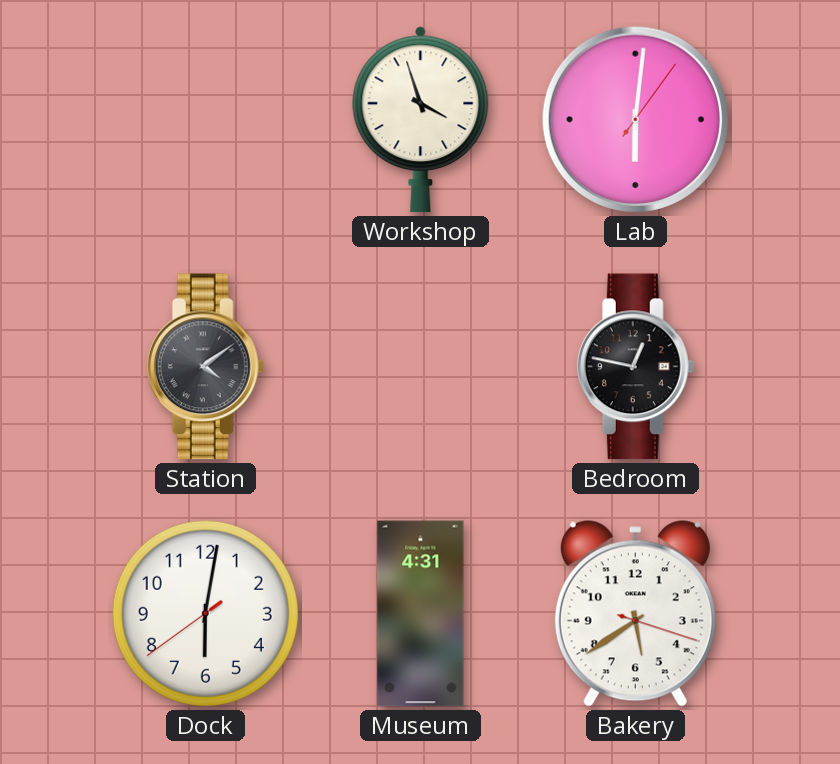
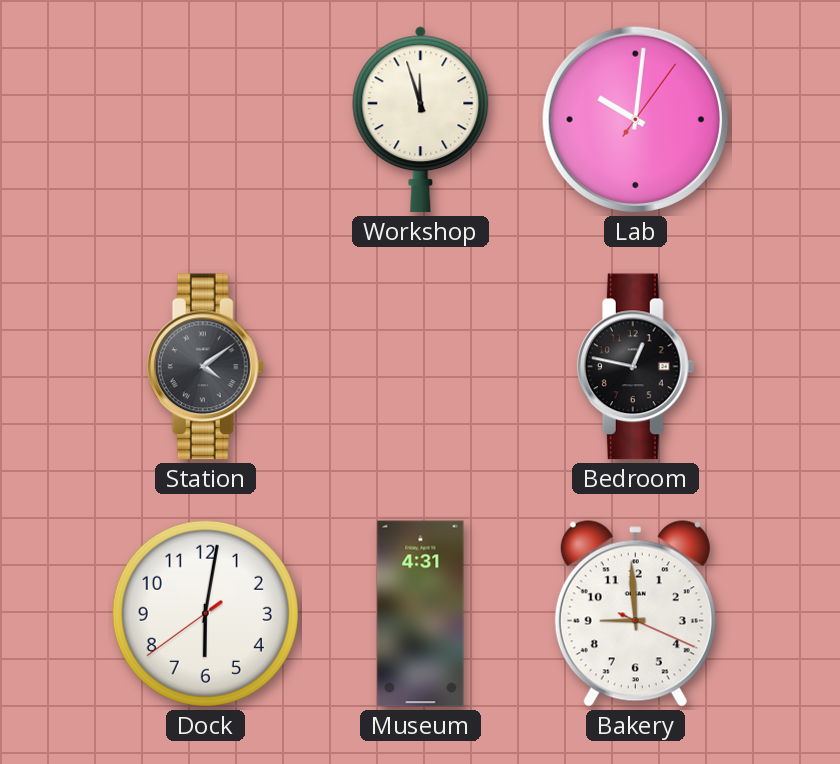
Workshop: 3:57 -> 11:57 (421, 120)
Lab: 6:01 -> 10:01 (635, 119)
Bakery: 5:39 -> 8:59 (635, 614)
